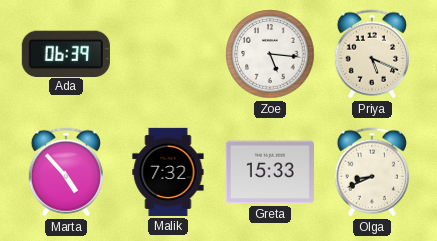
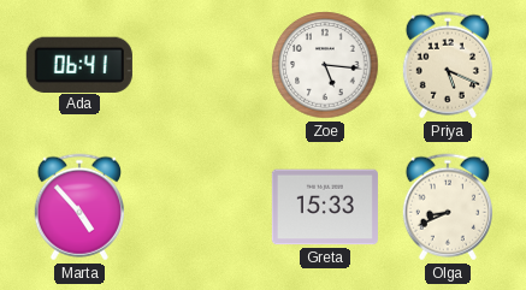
Ada: 06:39 -> 06:41 (79, 64)
Malik: 7:32 -> none (168, 172)
